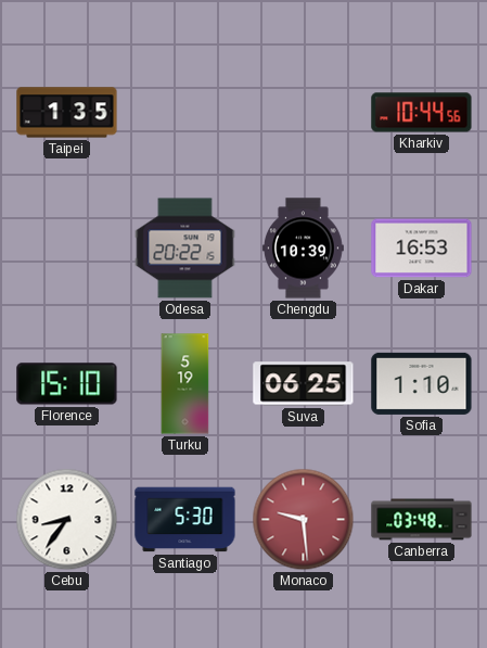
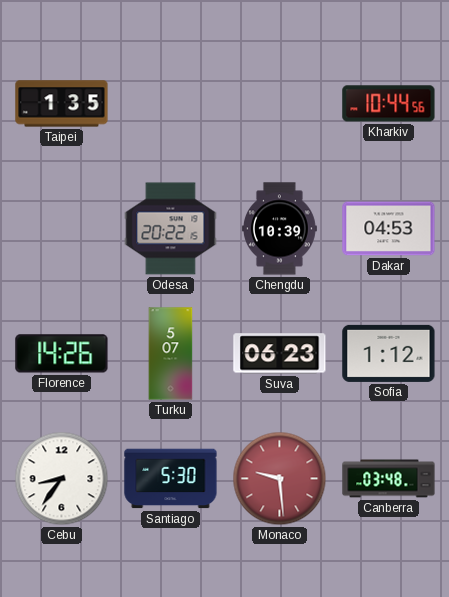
Dakar: 16:53 -> 04:53 (389, 229)
Florence: 15:10 -> 14:26 (62, 354)
Turku: 5:19 -> 5:07 (171, 354)
Suva: 06:25 -> 06:23 (280, 354)
Sofia: 1:10 -> 1:12 (389, 353)
